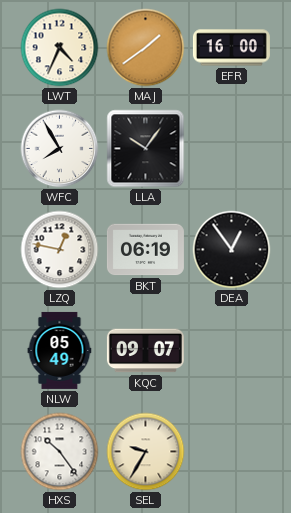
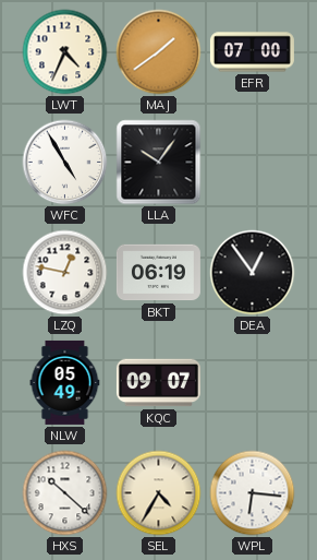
EFR: 16:00 -> 07:00 (252, 52)
WFC: 7:55 -> 4:55 (65, 163)
HXS: 10:24 -> 10:22 (65, 493)
SEL: 9:35 -> 4:35 (159, 493)
WPL: none -> 6:16 (253, 493)
